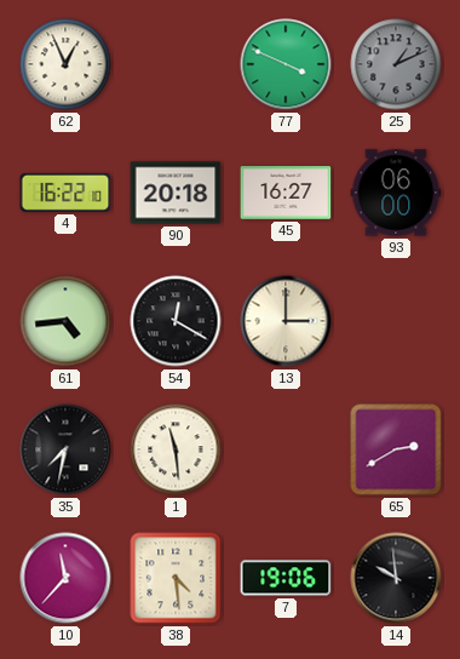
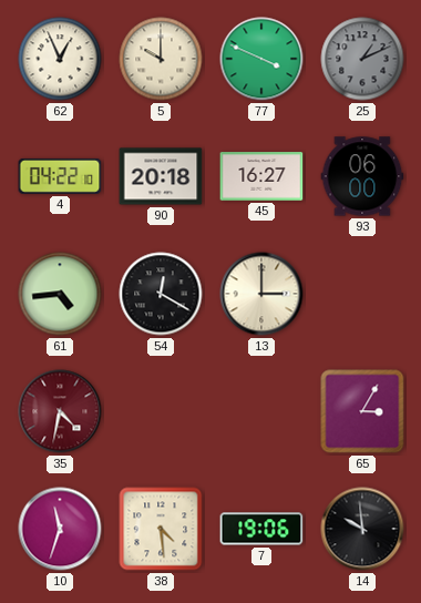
5: none -> 10:00 (161, 59)
4: 16:22 -> 04:22 (60, 176)
35: 7:32 -> 4:32 (60, 411)
35 dial: black -> burgundy (60, 411)
1: 11:29 -> none (176, 449)
65: 2:40 -> 3:05 (362, 411)
10: 11:37 -> 11:33 (60, 529)
